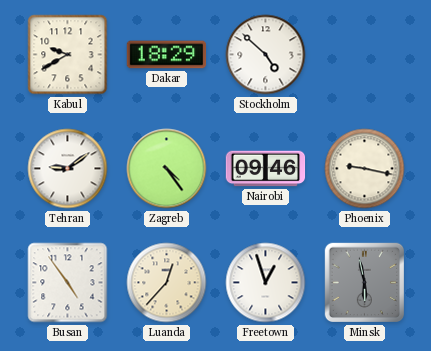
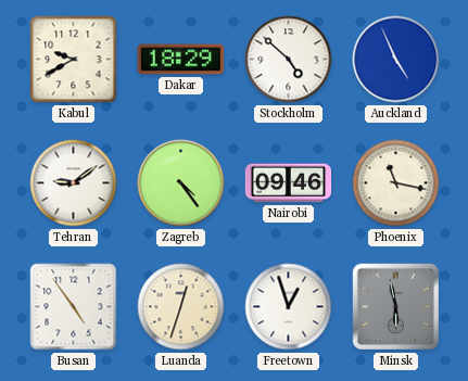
Auckland: none -> 4:56 (396, 60)
Phoenix: 9:17 -> 11:17 (396, 183)
Luanda: 12:37 -> 12:33 (181, 307)
